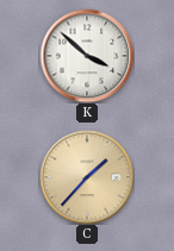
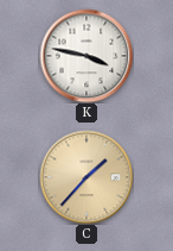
K: 3:52 -> 3:47 (86, 56)
